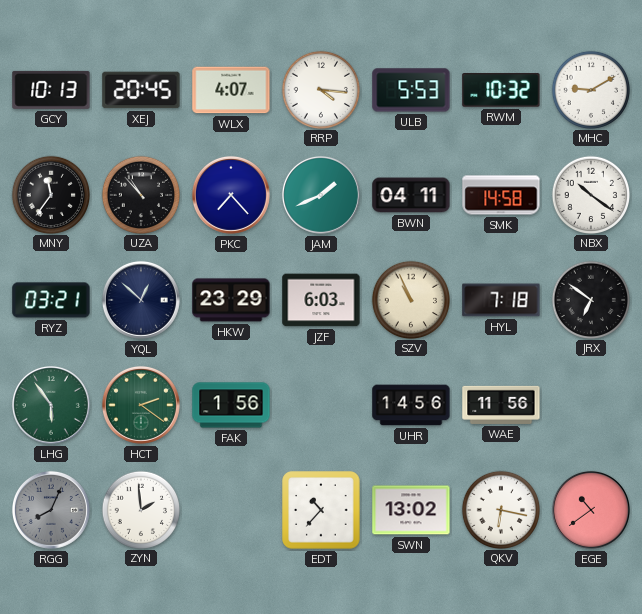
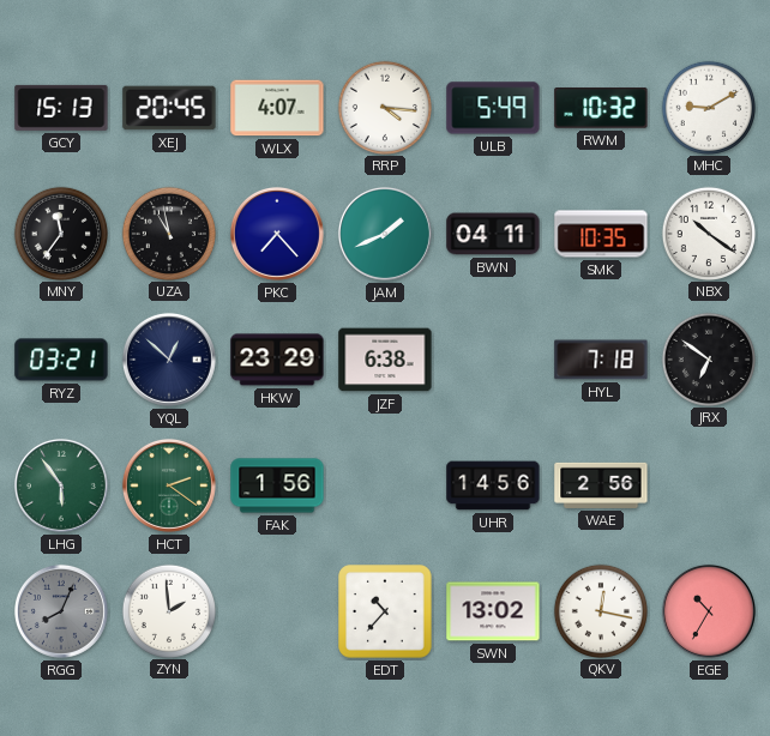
GCY: 10:13 -> 15:13 (61, 108)
ULB: 5:53 -> 5:49 (493, 108)
UZA: 10:53 -> 10:58 (168, 233)
SMK: 14:58 -> 10:35 (601, 234)
JZF: 6:03 -> 6:38 (385, 360)
SZV: 10:56 -> none (410, 299)
WAE: 11:56 -> 2:56 (601, 485)
QKV: 6:17 -> 12:17 (600, 610)
EGE: 10:39 -> 10:35 (709, 611)
